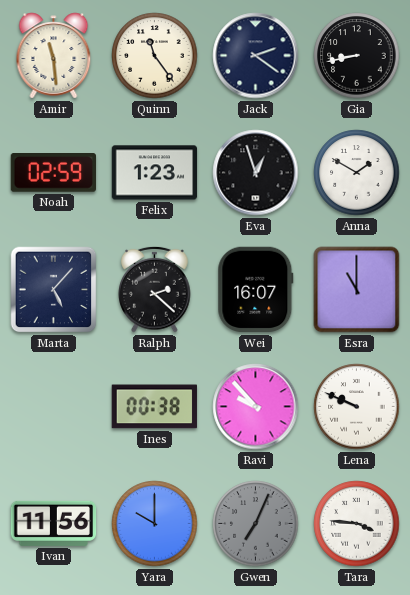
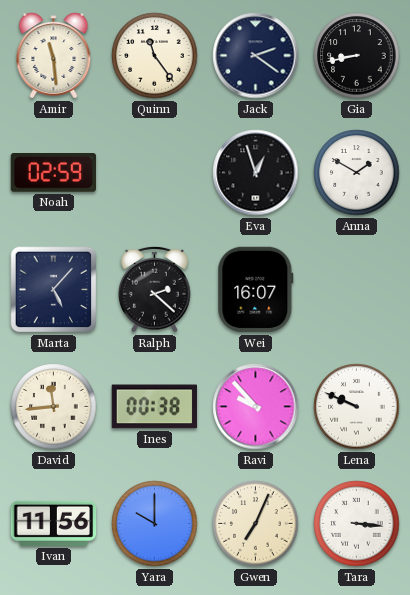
Felix: 1:23 -> none (155, 173)
Esra: 11:00 -> none (357, 290)
David: none -> 11:44 (54, 407)
Gwen dial: grey -> cream (256, 524)
Tara: 3:46 -> 3:16 (357, 524)
